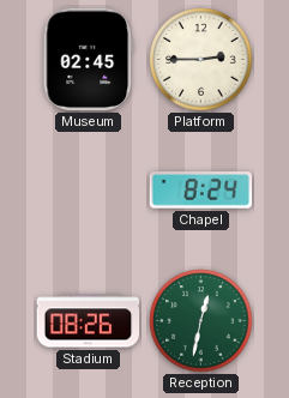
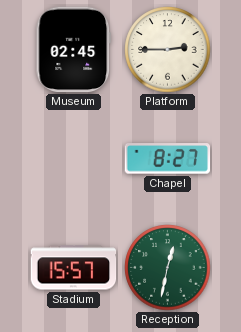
Chapel: 8:24 -> 8:27 (168, 159)
Stadium: 08:26 -> 15:57 (74, 268)
